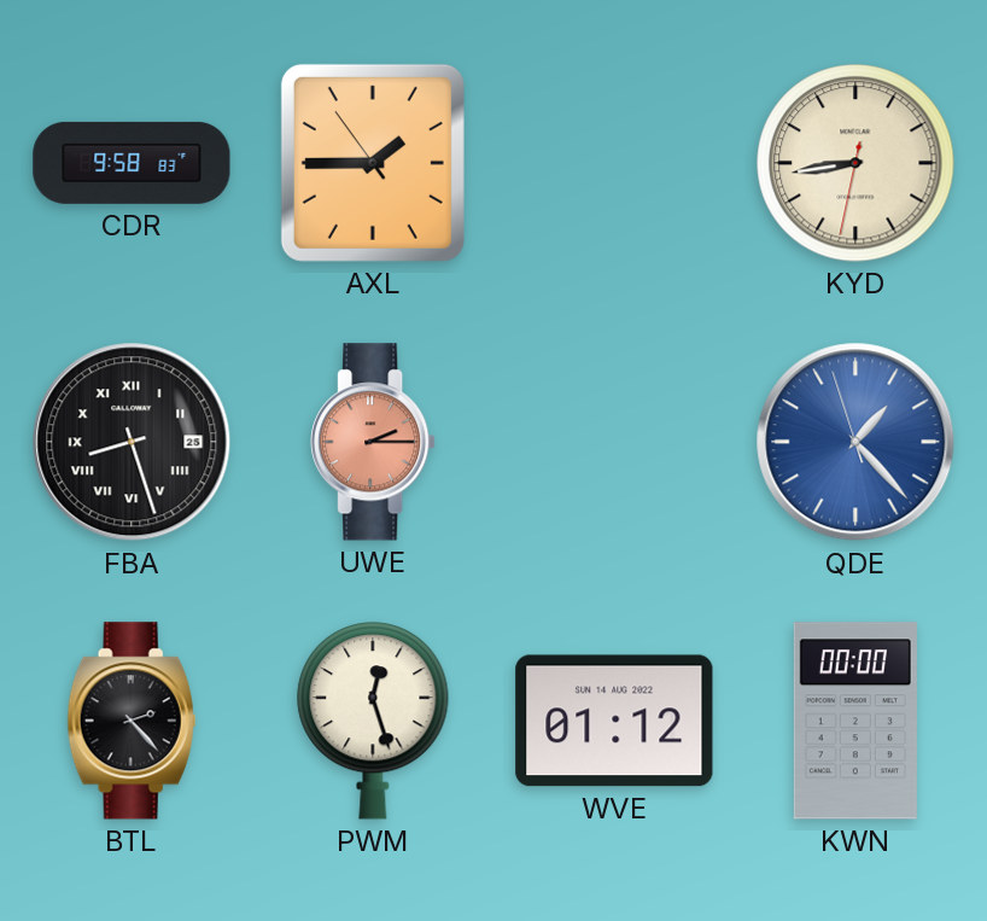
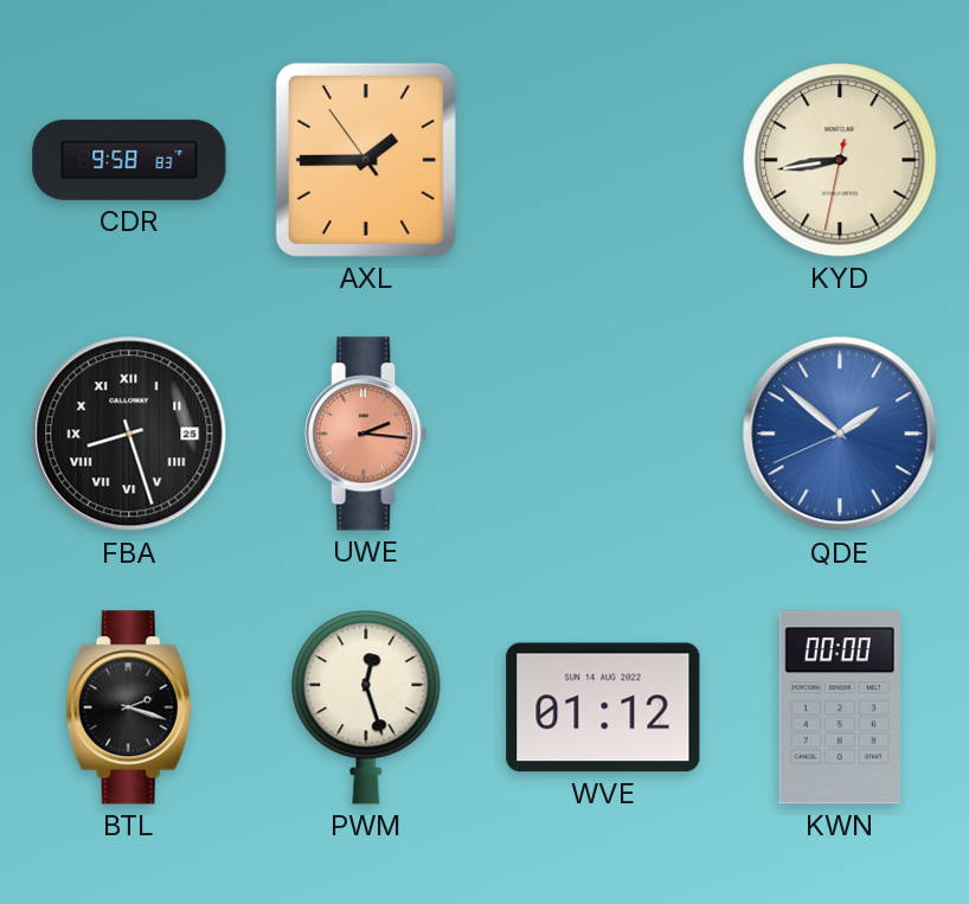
UWE: 2:15 -> 2:16 (366, 434)
QDE: 1:22 -> 1:51 (840, 434)
BTL: 2:23 -> 2:18 (129, 707)
